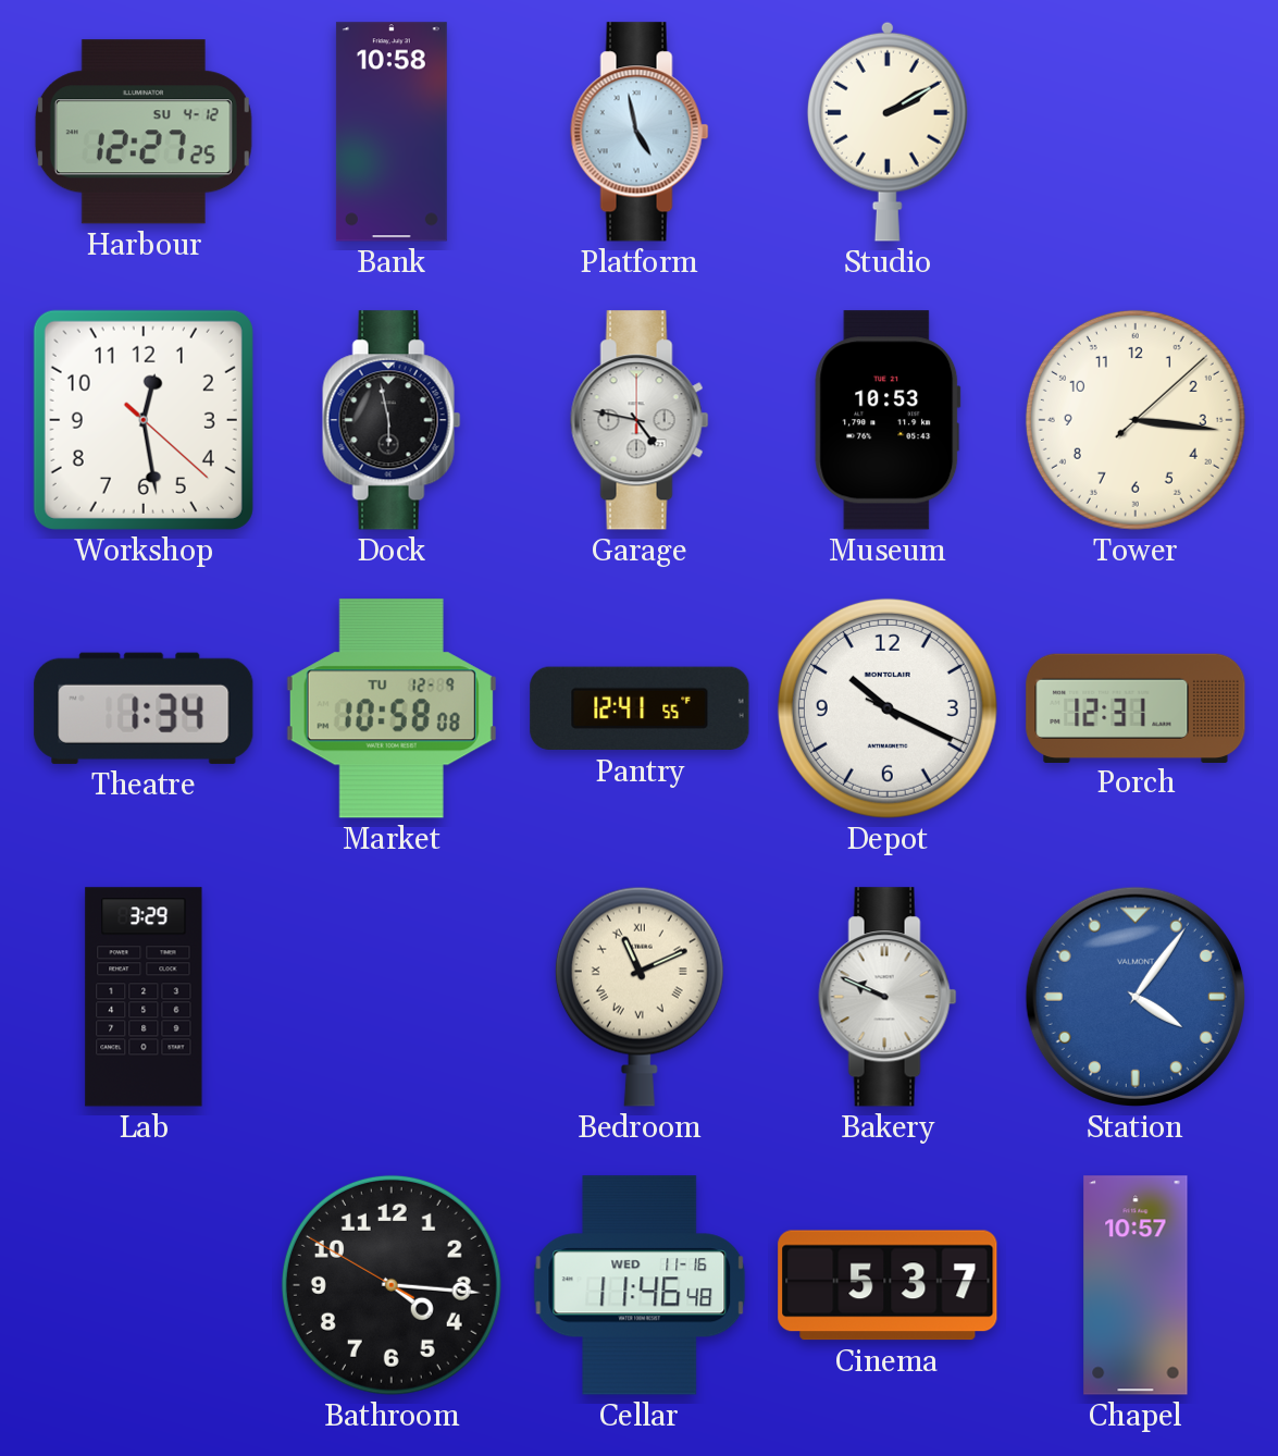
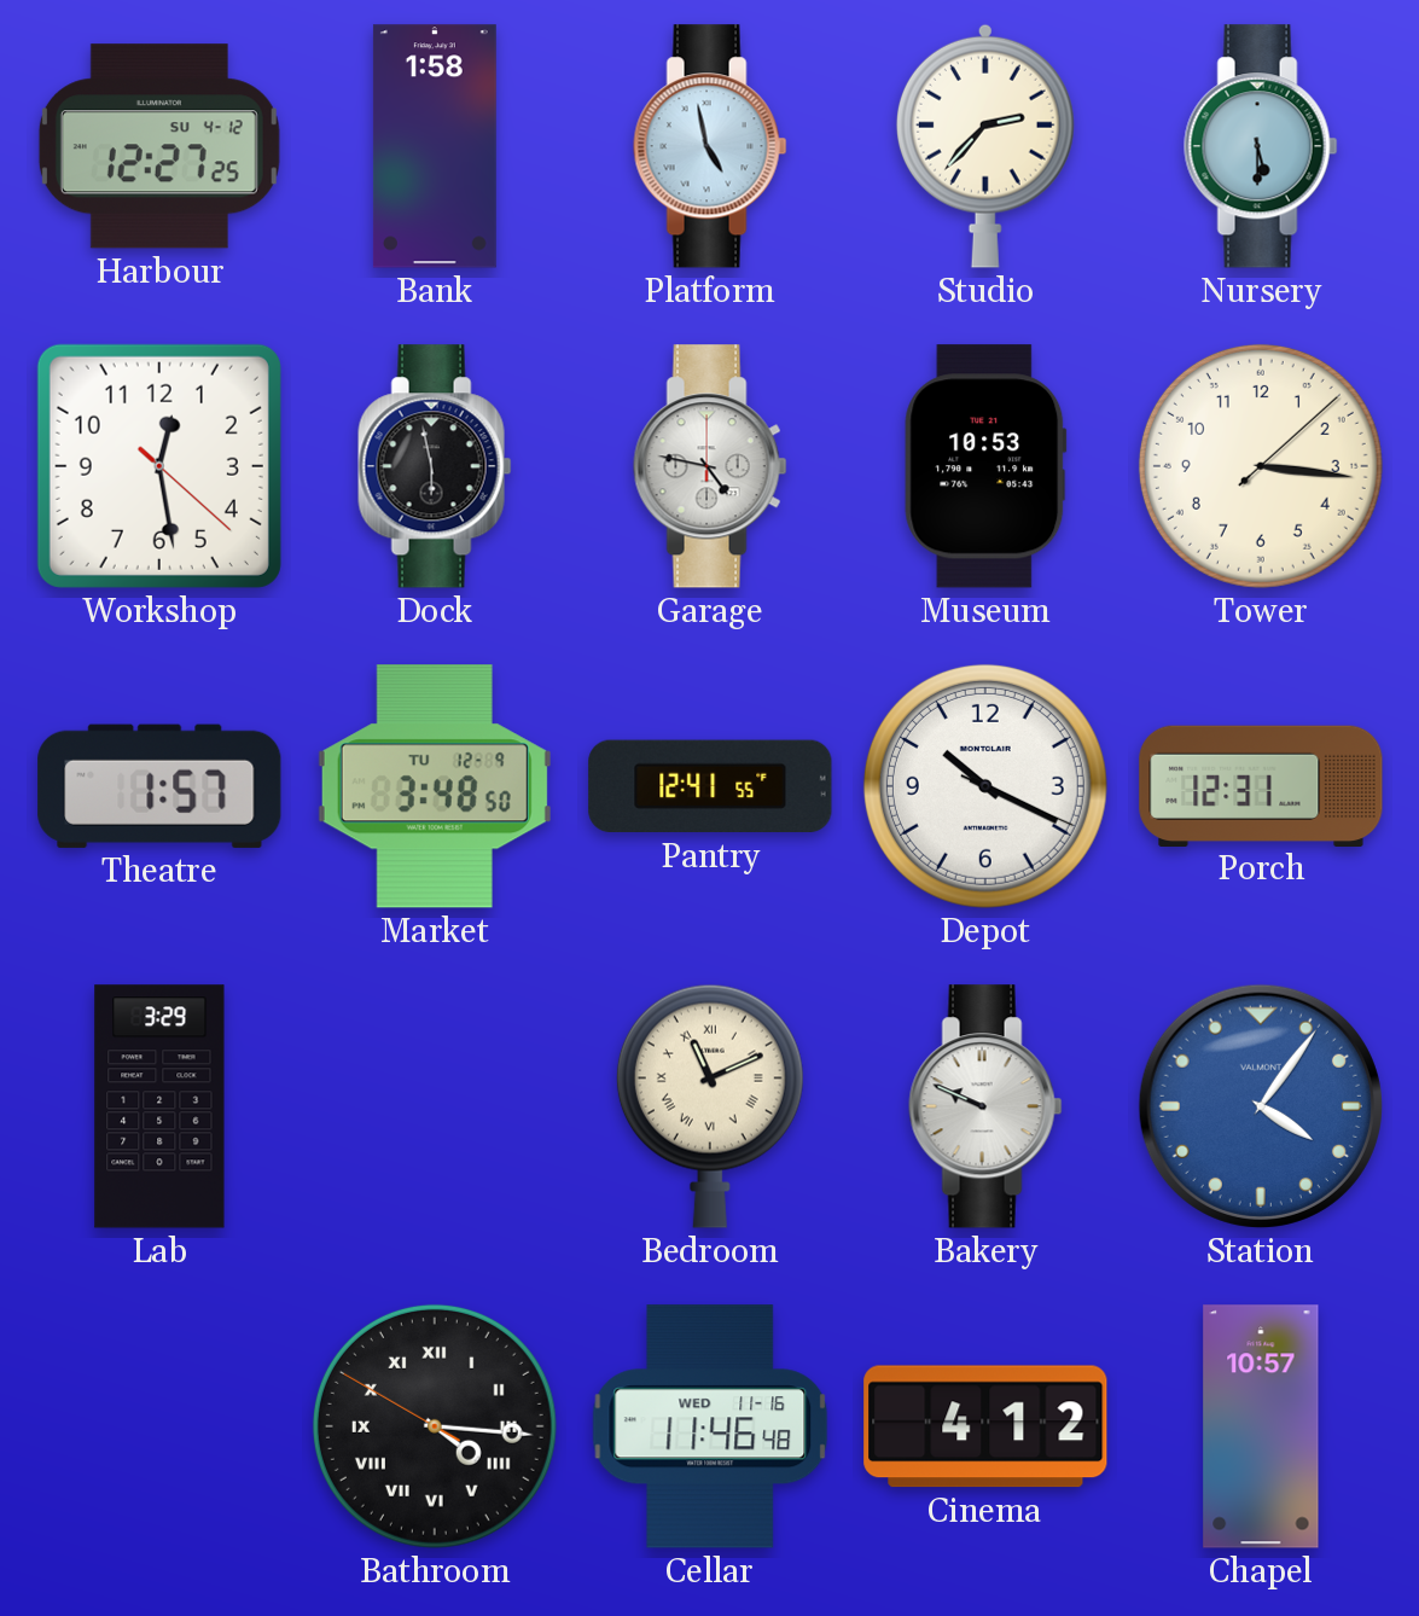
Bank: 10:58 -> 1:58 (435, 146)
Studio: 2:10 -> 2:37 (985, 146)
Nursery: none -> 5:30 (1261, 146)
Theatre: 1:34 -> 1:57 (159, 786)
Market: 10:58 -> 3:48 (435, 786)
Bathroom numerals: Arabic -> Roman (435, 1426)
Cinema: 5:37 -> 4:12 (985, 1426)
